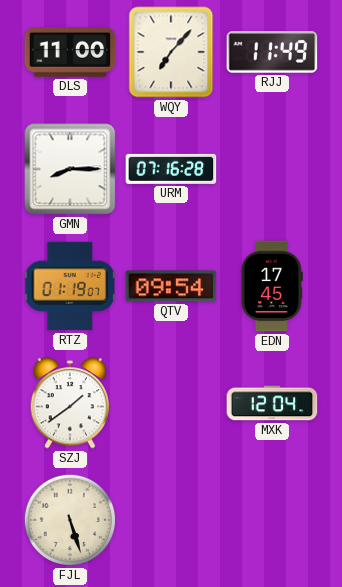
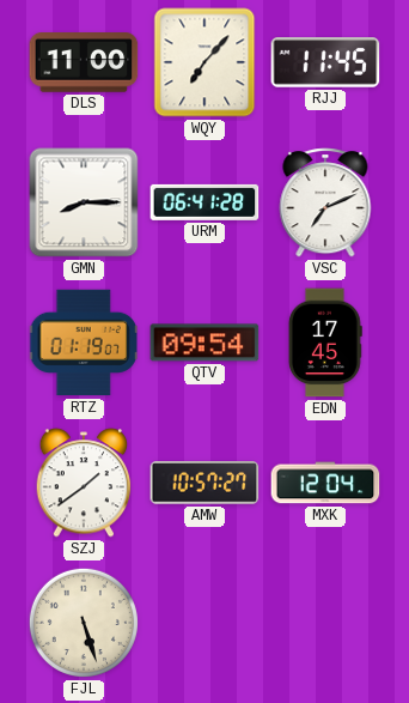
RJJ: 11:49 -> 11:45 (325, 62)
URM: 07:16 -> 06:41 (204, 202)
VSC: none -> 7:11 (325, 202)
AMW: none -> 10:57 (204, 483)
